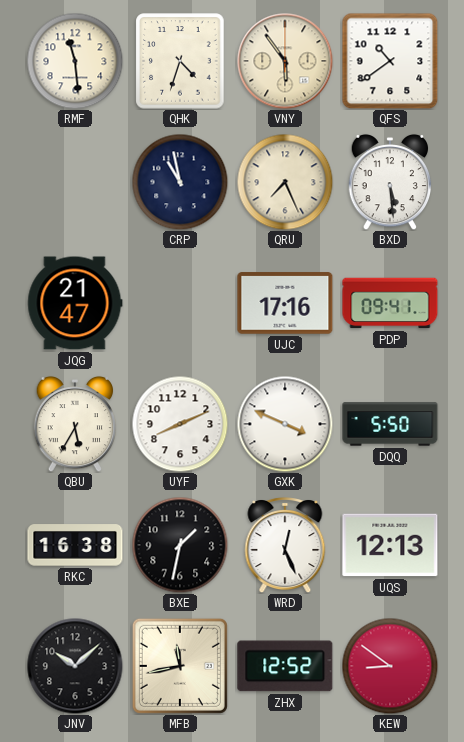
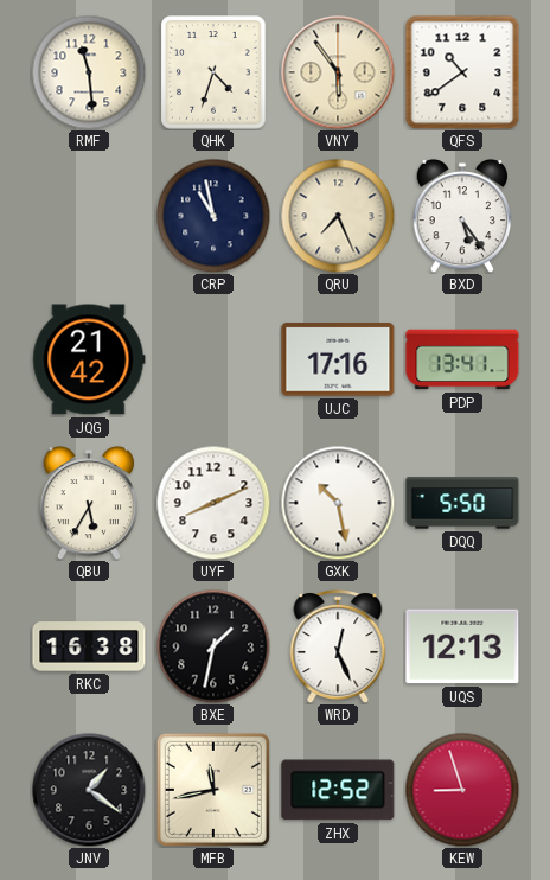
BXD: 5:29 -> 5:24 (462, 216)
JQG: 21:47 -> 21:42 (89, 359)
PDP: 09:41 -> 13:41 (462, 359)
GXK: 3:49 -> 10:28 (338, 503)
JNV: 10:08 -> 1:21 (89, 790)
KEW: 8:51 -> 8:57 (462, 790)
